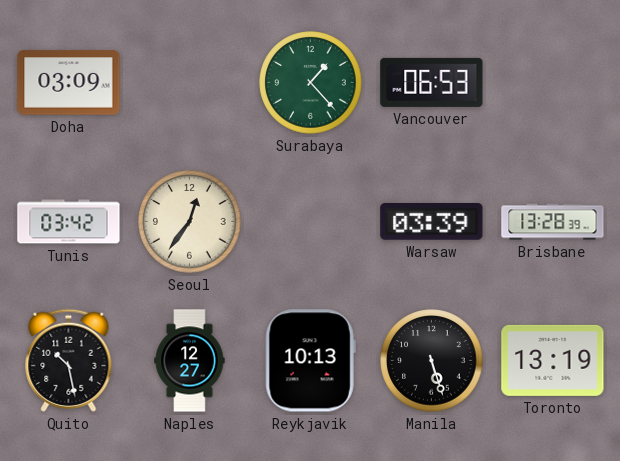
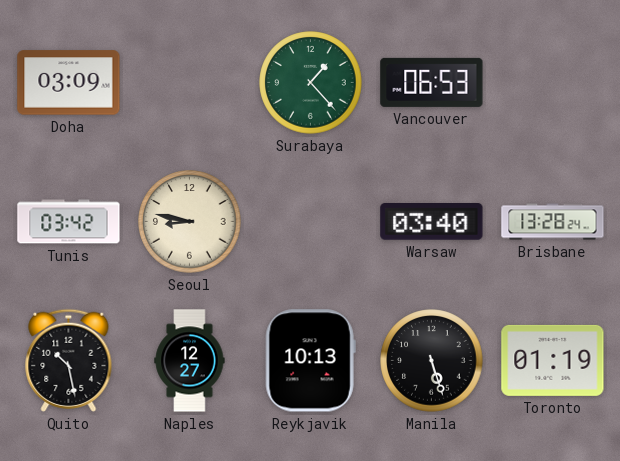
Seoul: 12:36 -> 8:47 (190, 222)
Warsaw: 03:39 -> 03:40 (432, 222)
Brisbane: 13:28:39 -> 13:28:24 (553, 222)
Toronto: 13:19 -> 01:19 (553, 360)
